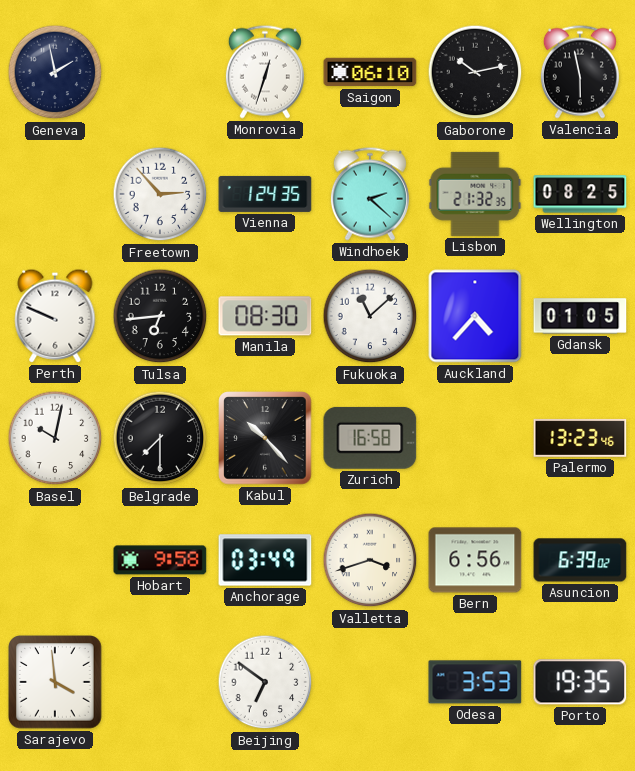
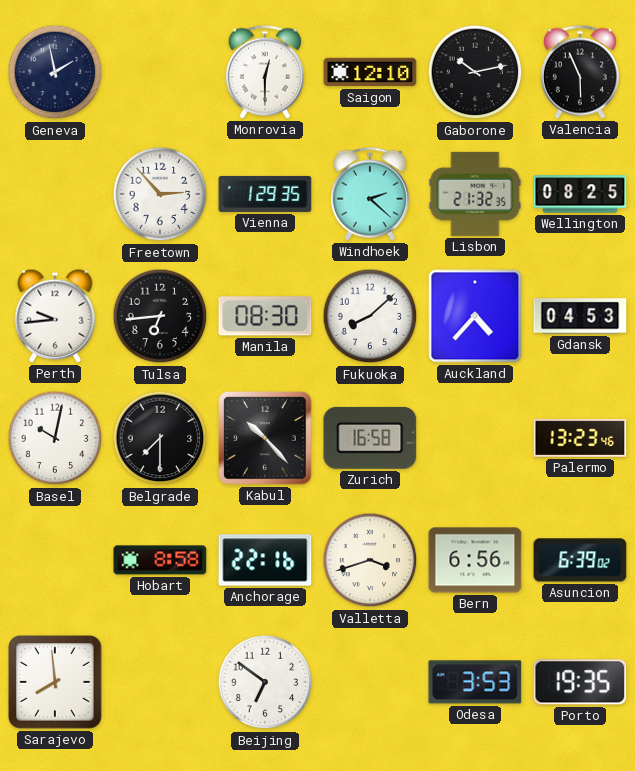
Monrovia: 12:33 -> 12:30 (265, 72)
Saigon: 06:10 -> 12:10 (370, 72)
Valencia: 5:58 -> 5:56 (580, 72)
Vienna: 1:24 -> 1:29 (265, 194)
Perth: 9:49 -> 9:44 (55, 316)
Fukuoka: 11:08 -> 8:08 (370, 316)
Gdansk: 01:05 -> 04:53 (580, 316)
Hobart: 9:58 -> 8:58 (160, 560)
Anchorage: 03:49 -> 22:16 (265, 560)
Sarajevo: 3:59 -> 7:59 (56, 683)
